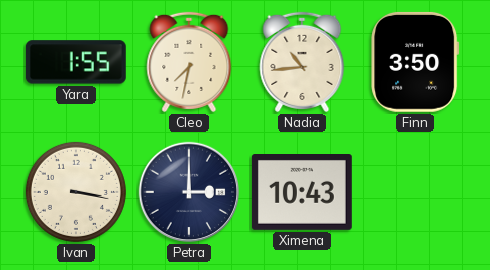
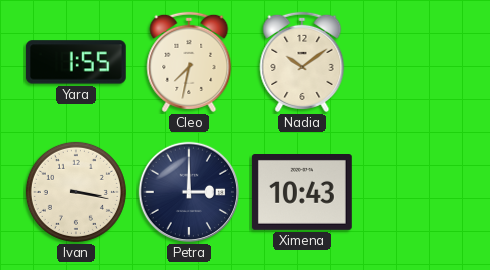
Nadia: 10:44 -> 10:09 (302, 62)
Finn: 3:50 -> none (415, 62)
